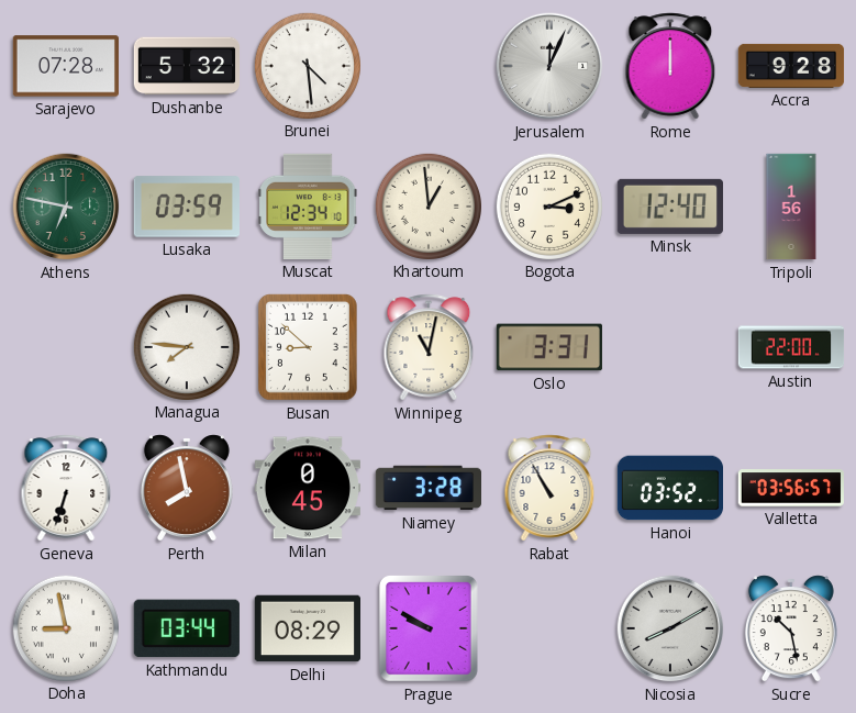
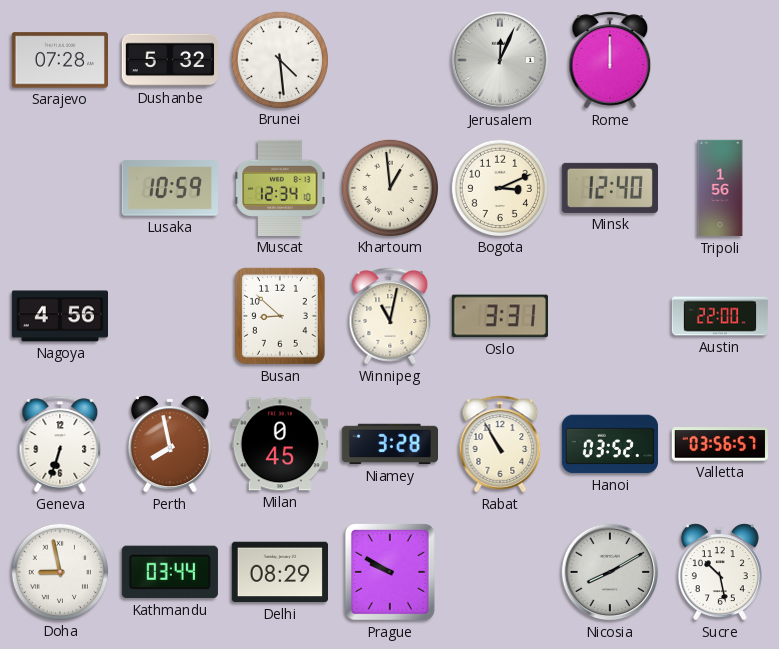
Accra: 9:28 -> none (791, 66)
Athens: 6:47 -> none (66, 207)
Lusaka: 03:59 -> 10:59 (169, 188)
Nagoya: none -> 4:56 (59, 316)
Managua: 7:46 -> none (186, 346)
